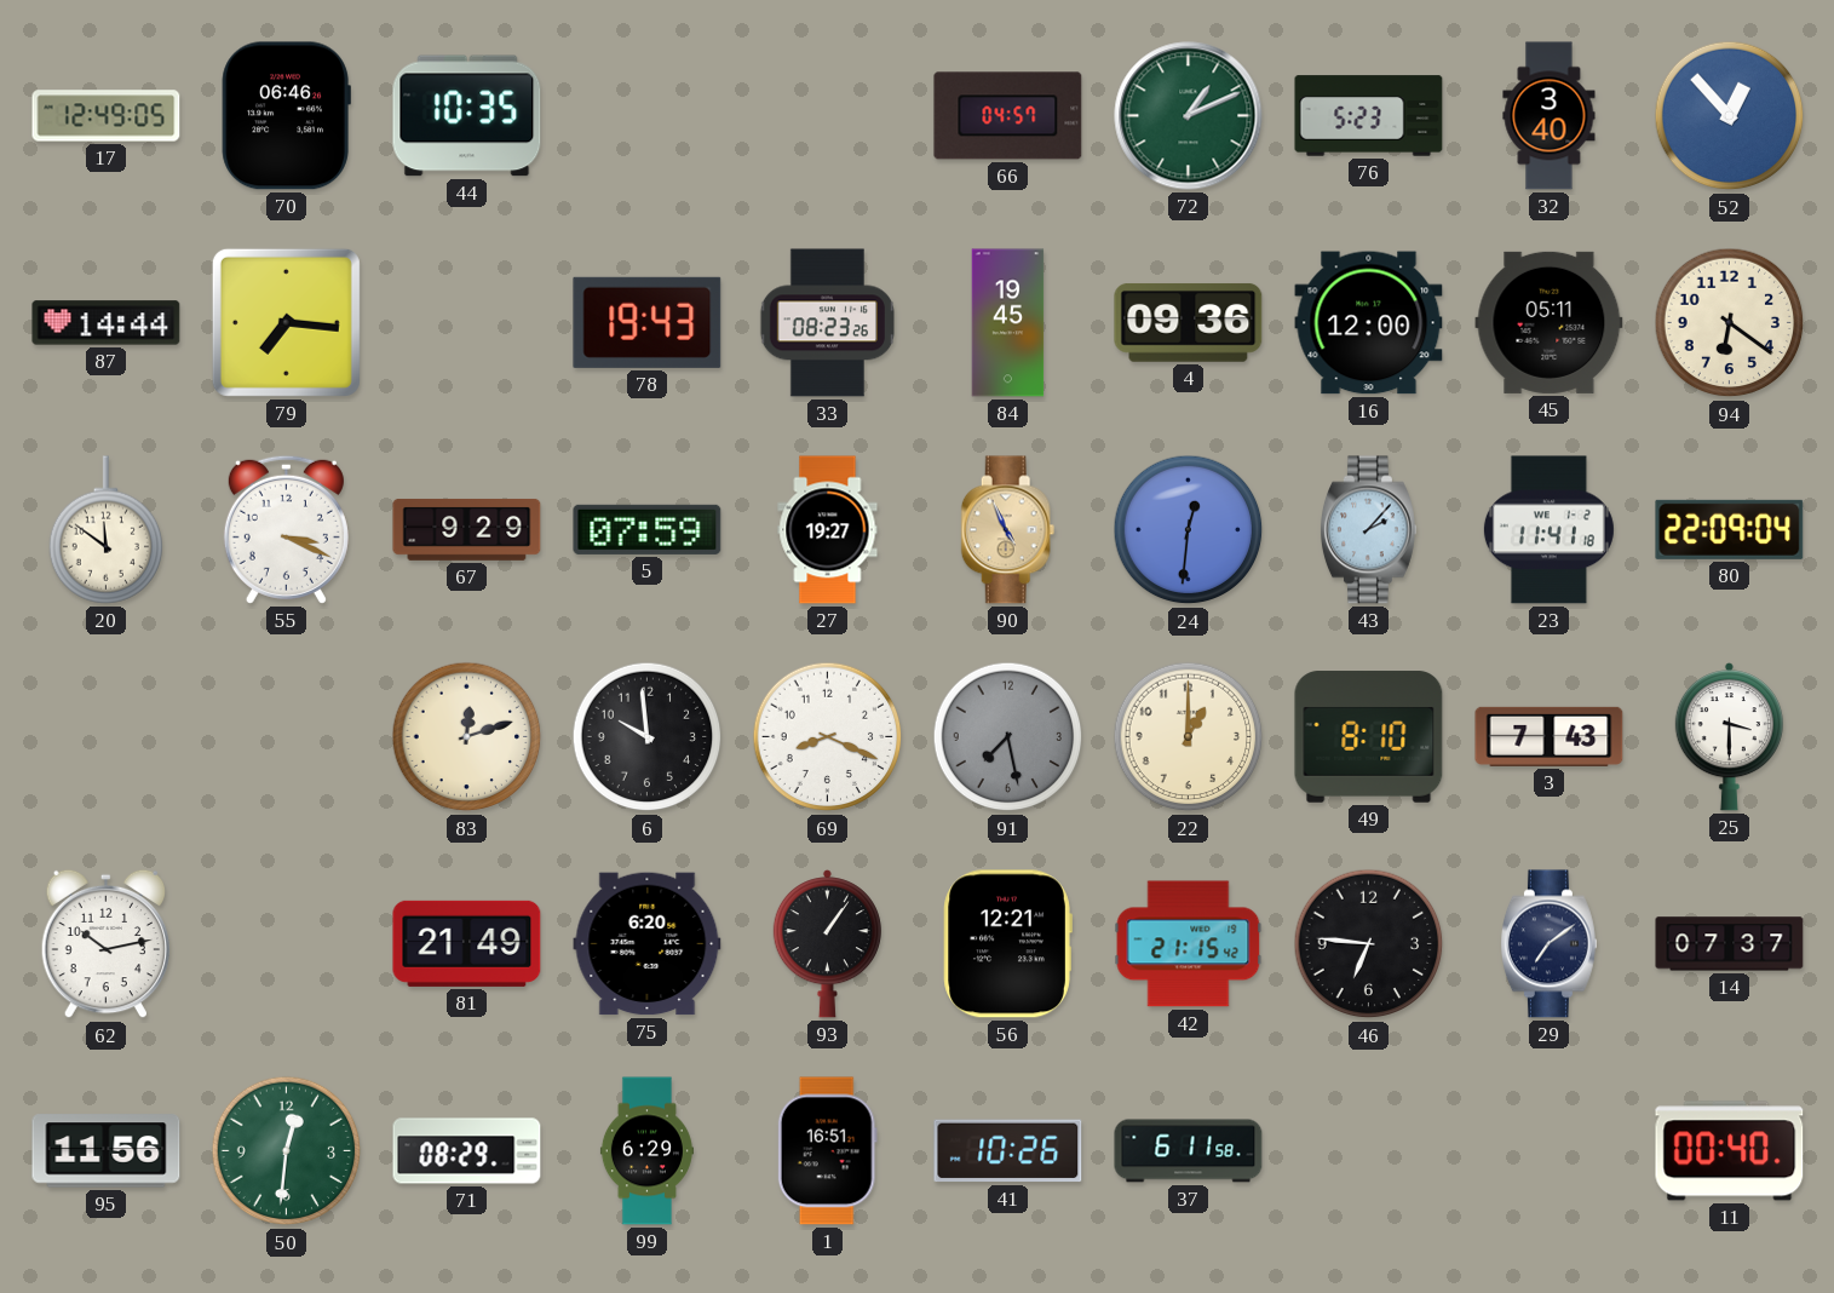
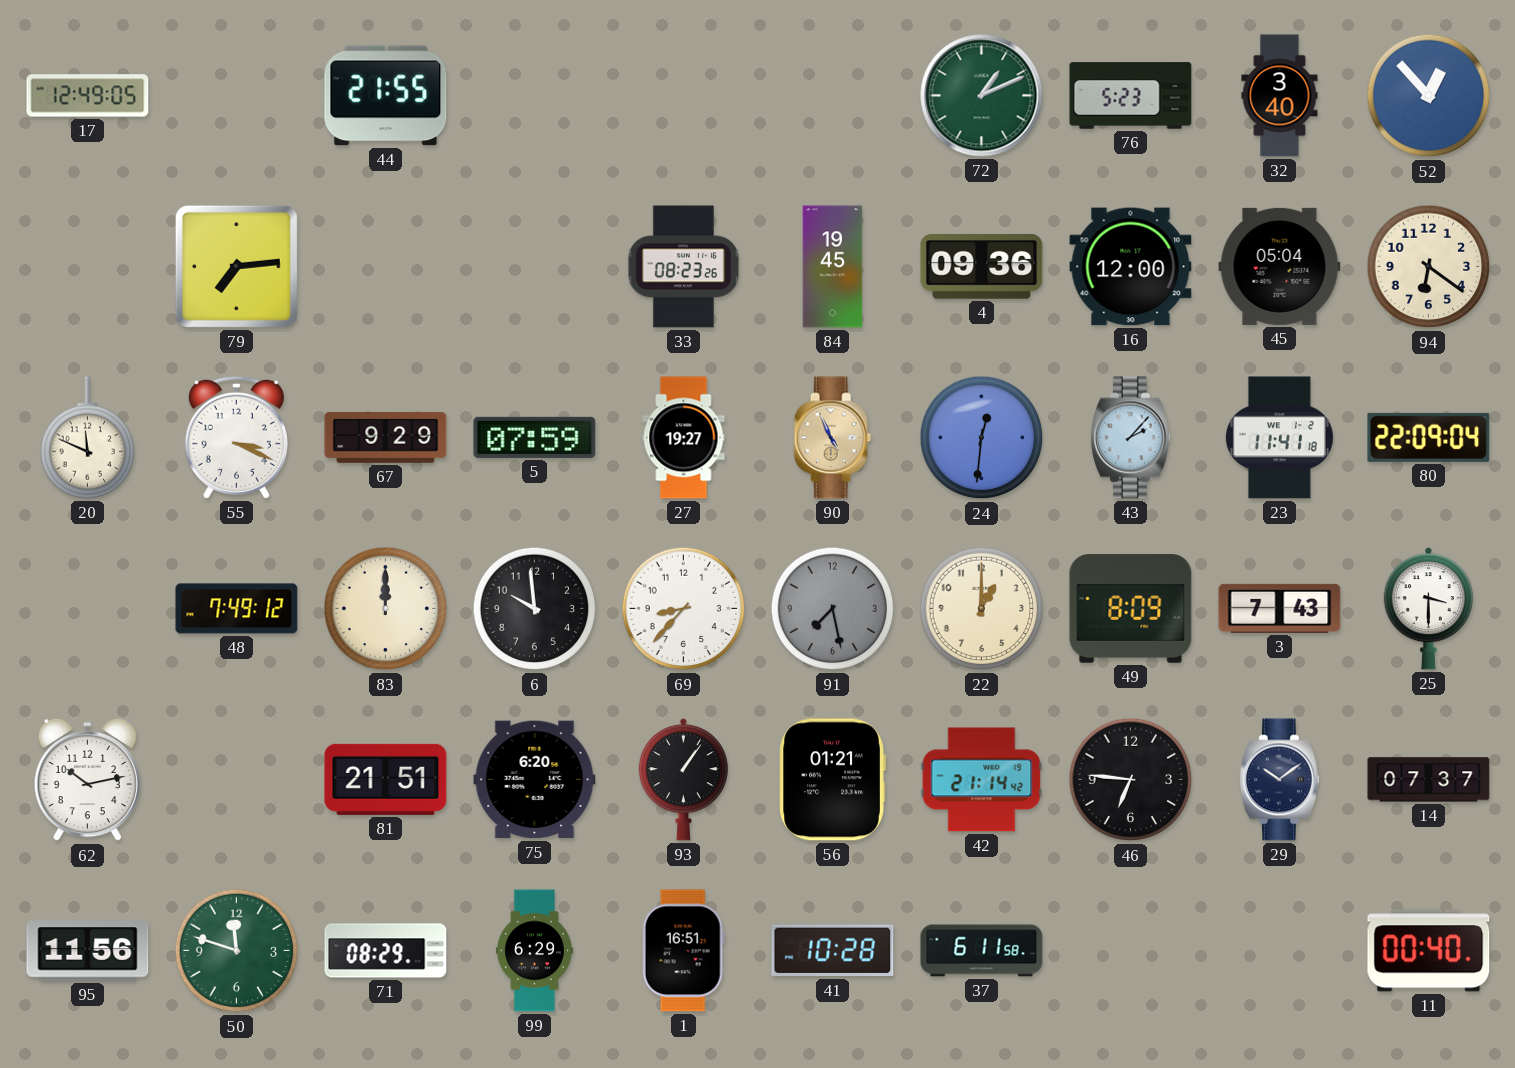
70: 06:46 -> none (286, 116)
44: 10:35 -> 21:55 (386, 96)
66: 04:57 -> none (1008, 116)
87: 14:44 -> none (107, 323)
79: 7:16 -> 7:14 (236, 266)
78: 19:43 -> none (648, 322)
45: 05:11 -> 05:04 (1280, 266)
20: 11:51 -> 11:49 (88, 438)
48: none -> 7:49 (237, 609)
83: 12:12 -> 12:00 (386, 609)
69: 8:19 -> 8:37 (684, 609)
49: 8:10 -> 8:09 (1131, 609)
81: 21:49 -> 21:51 (386, 779)
56: 12:21 -> 01:21 (832, 780)
42: 21:15 -> 21:14 (982, 780)
29: 7:09 -> 10:09 (1279, 780)
50: 12:31 -> 11:48 (237, 951)
41: 10:26 -> 10:28 (833, 951)
